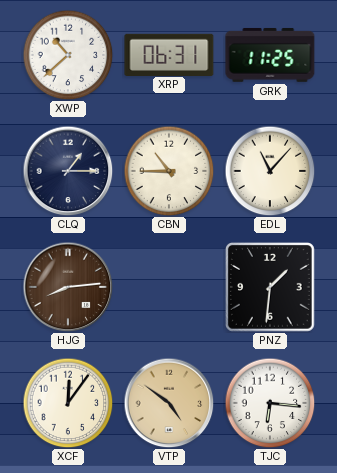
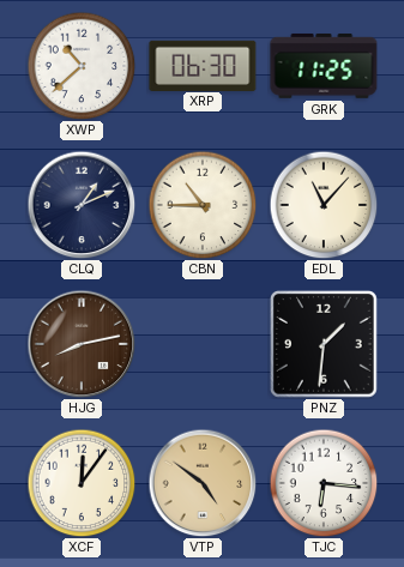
XRP: 06:31 -> 06:30 (203, 65)
CLQ: 1:15 -> 1:11 (82, 205)
HJG: 8:14 -> 8:13 (82, 344)
